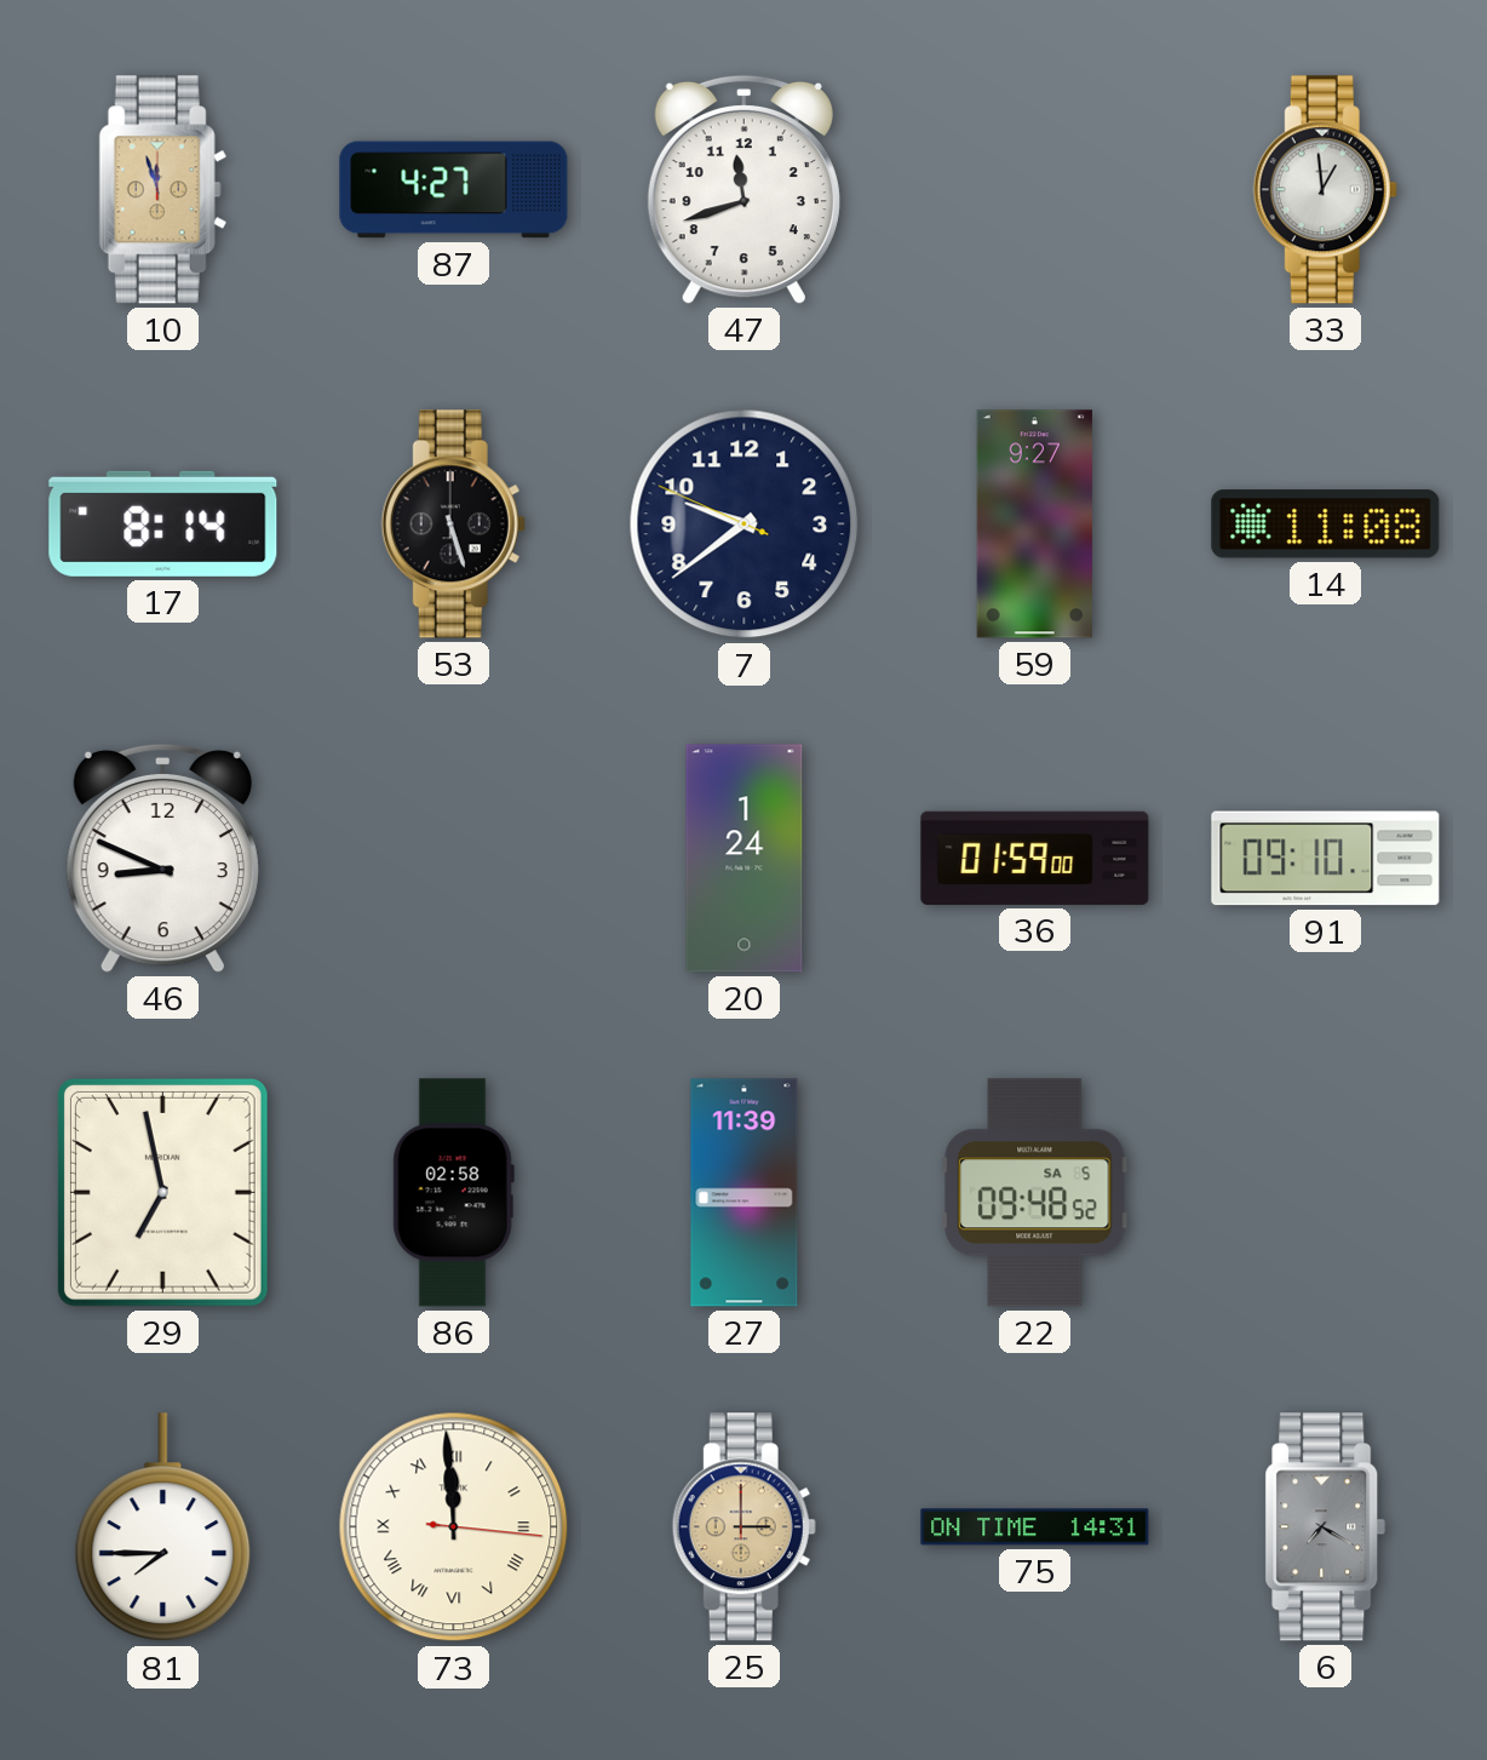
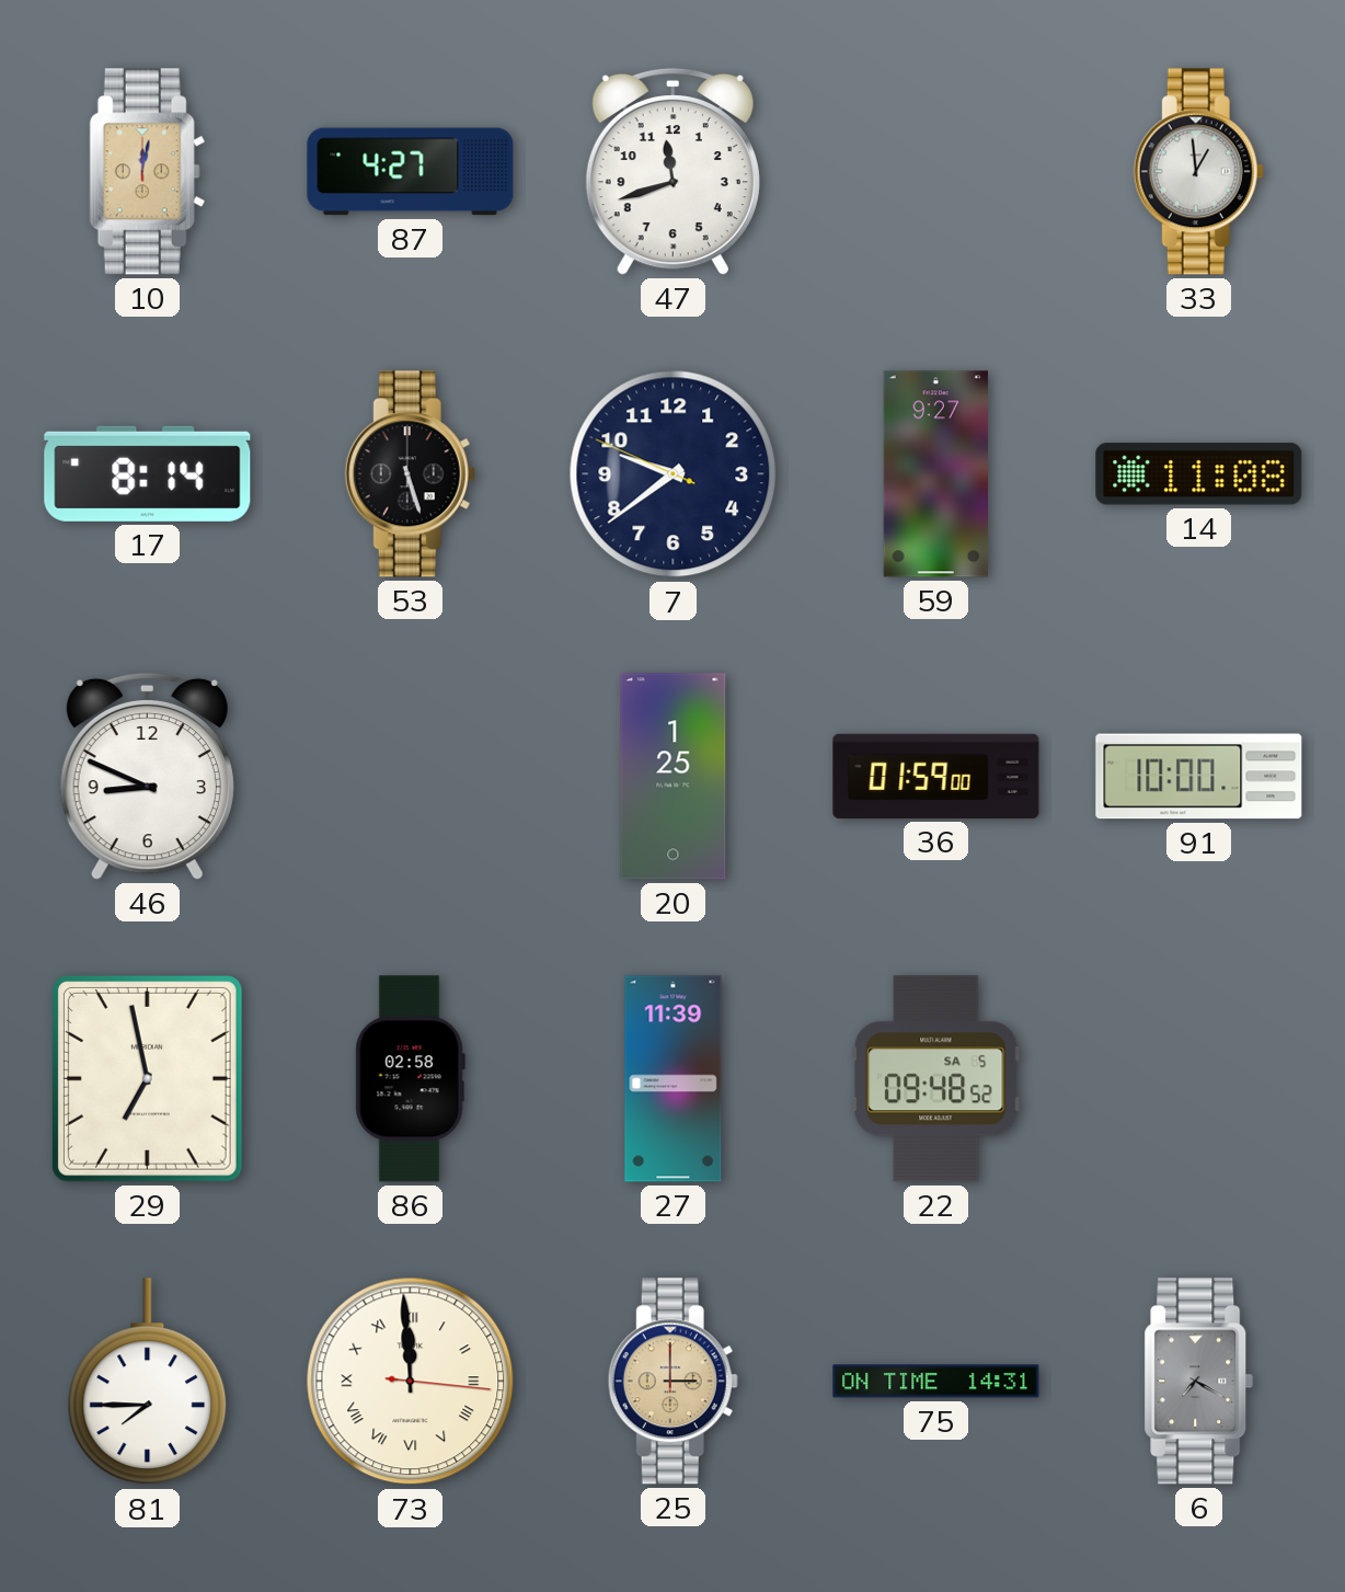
10: 11:57 -> 12:02 (147, 172)
20: 1:24 -> 1:25 (674, 777)
91: 09:10 -> 10:00 (1199, 777)
